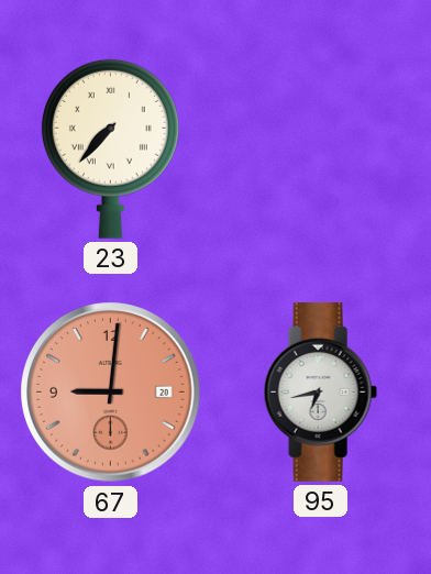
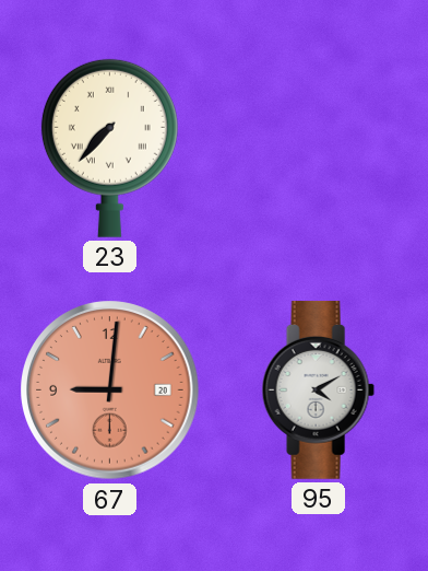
95: 6:43 -> 4:10 (318, 389)
